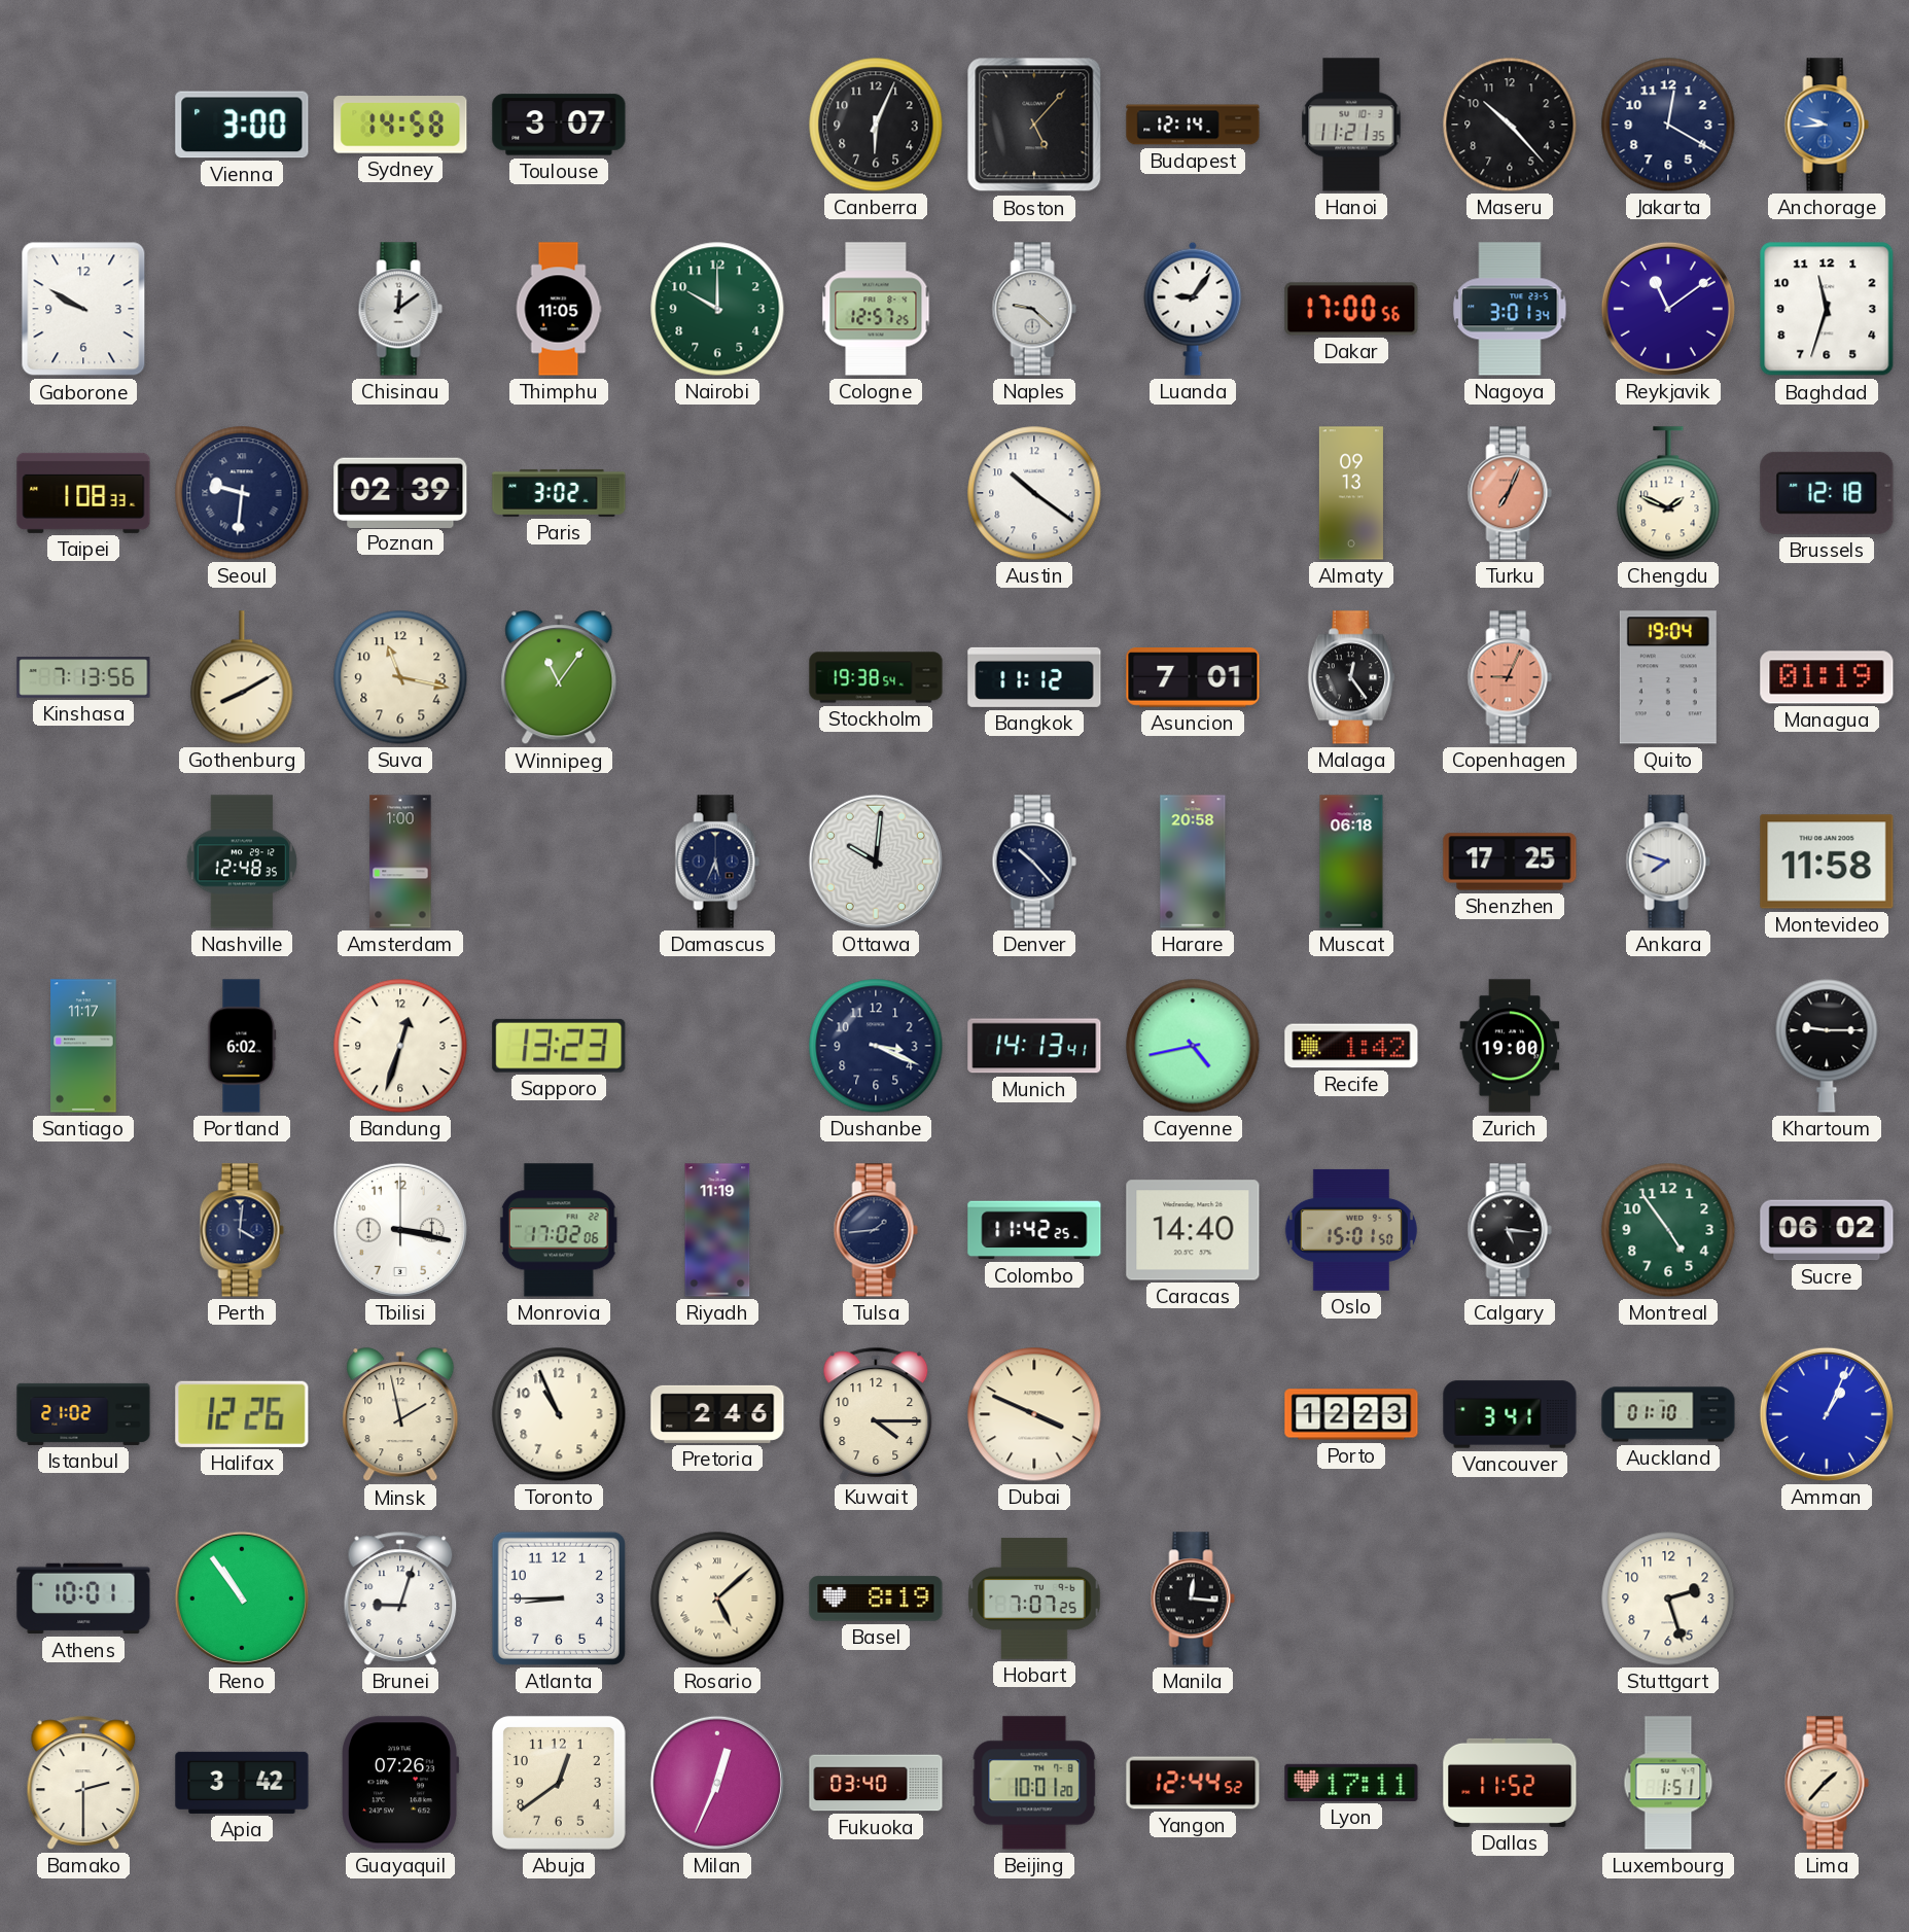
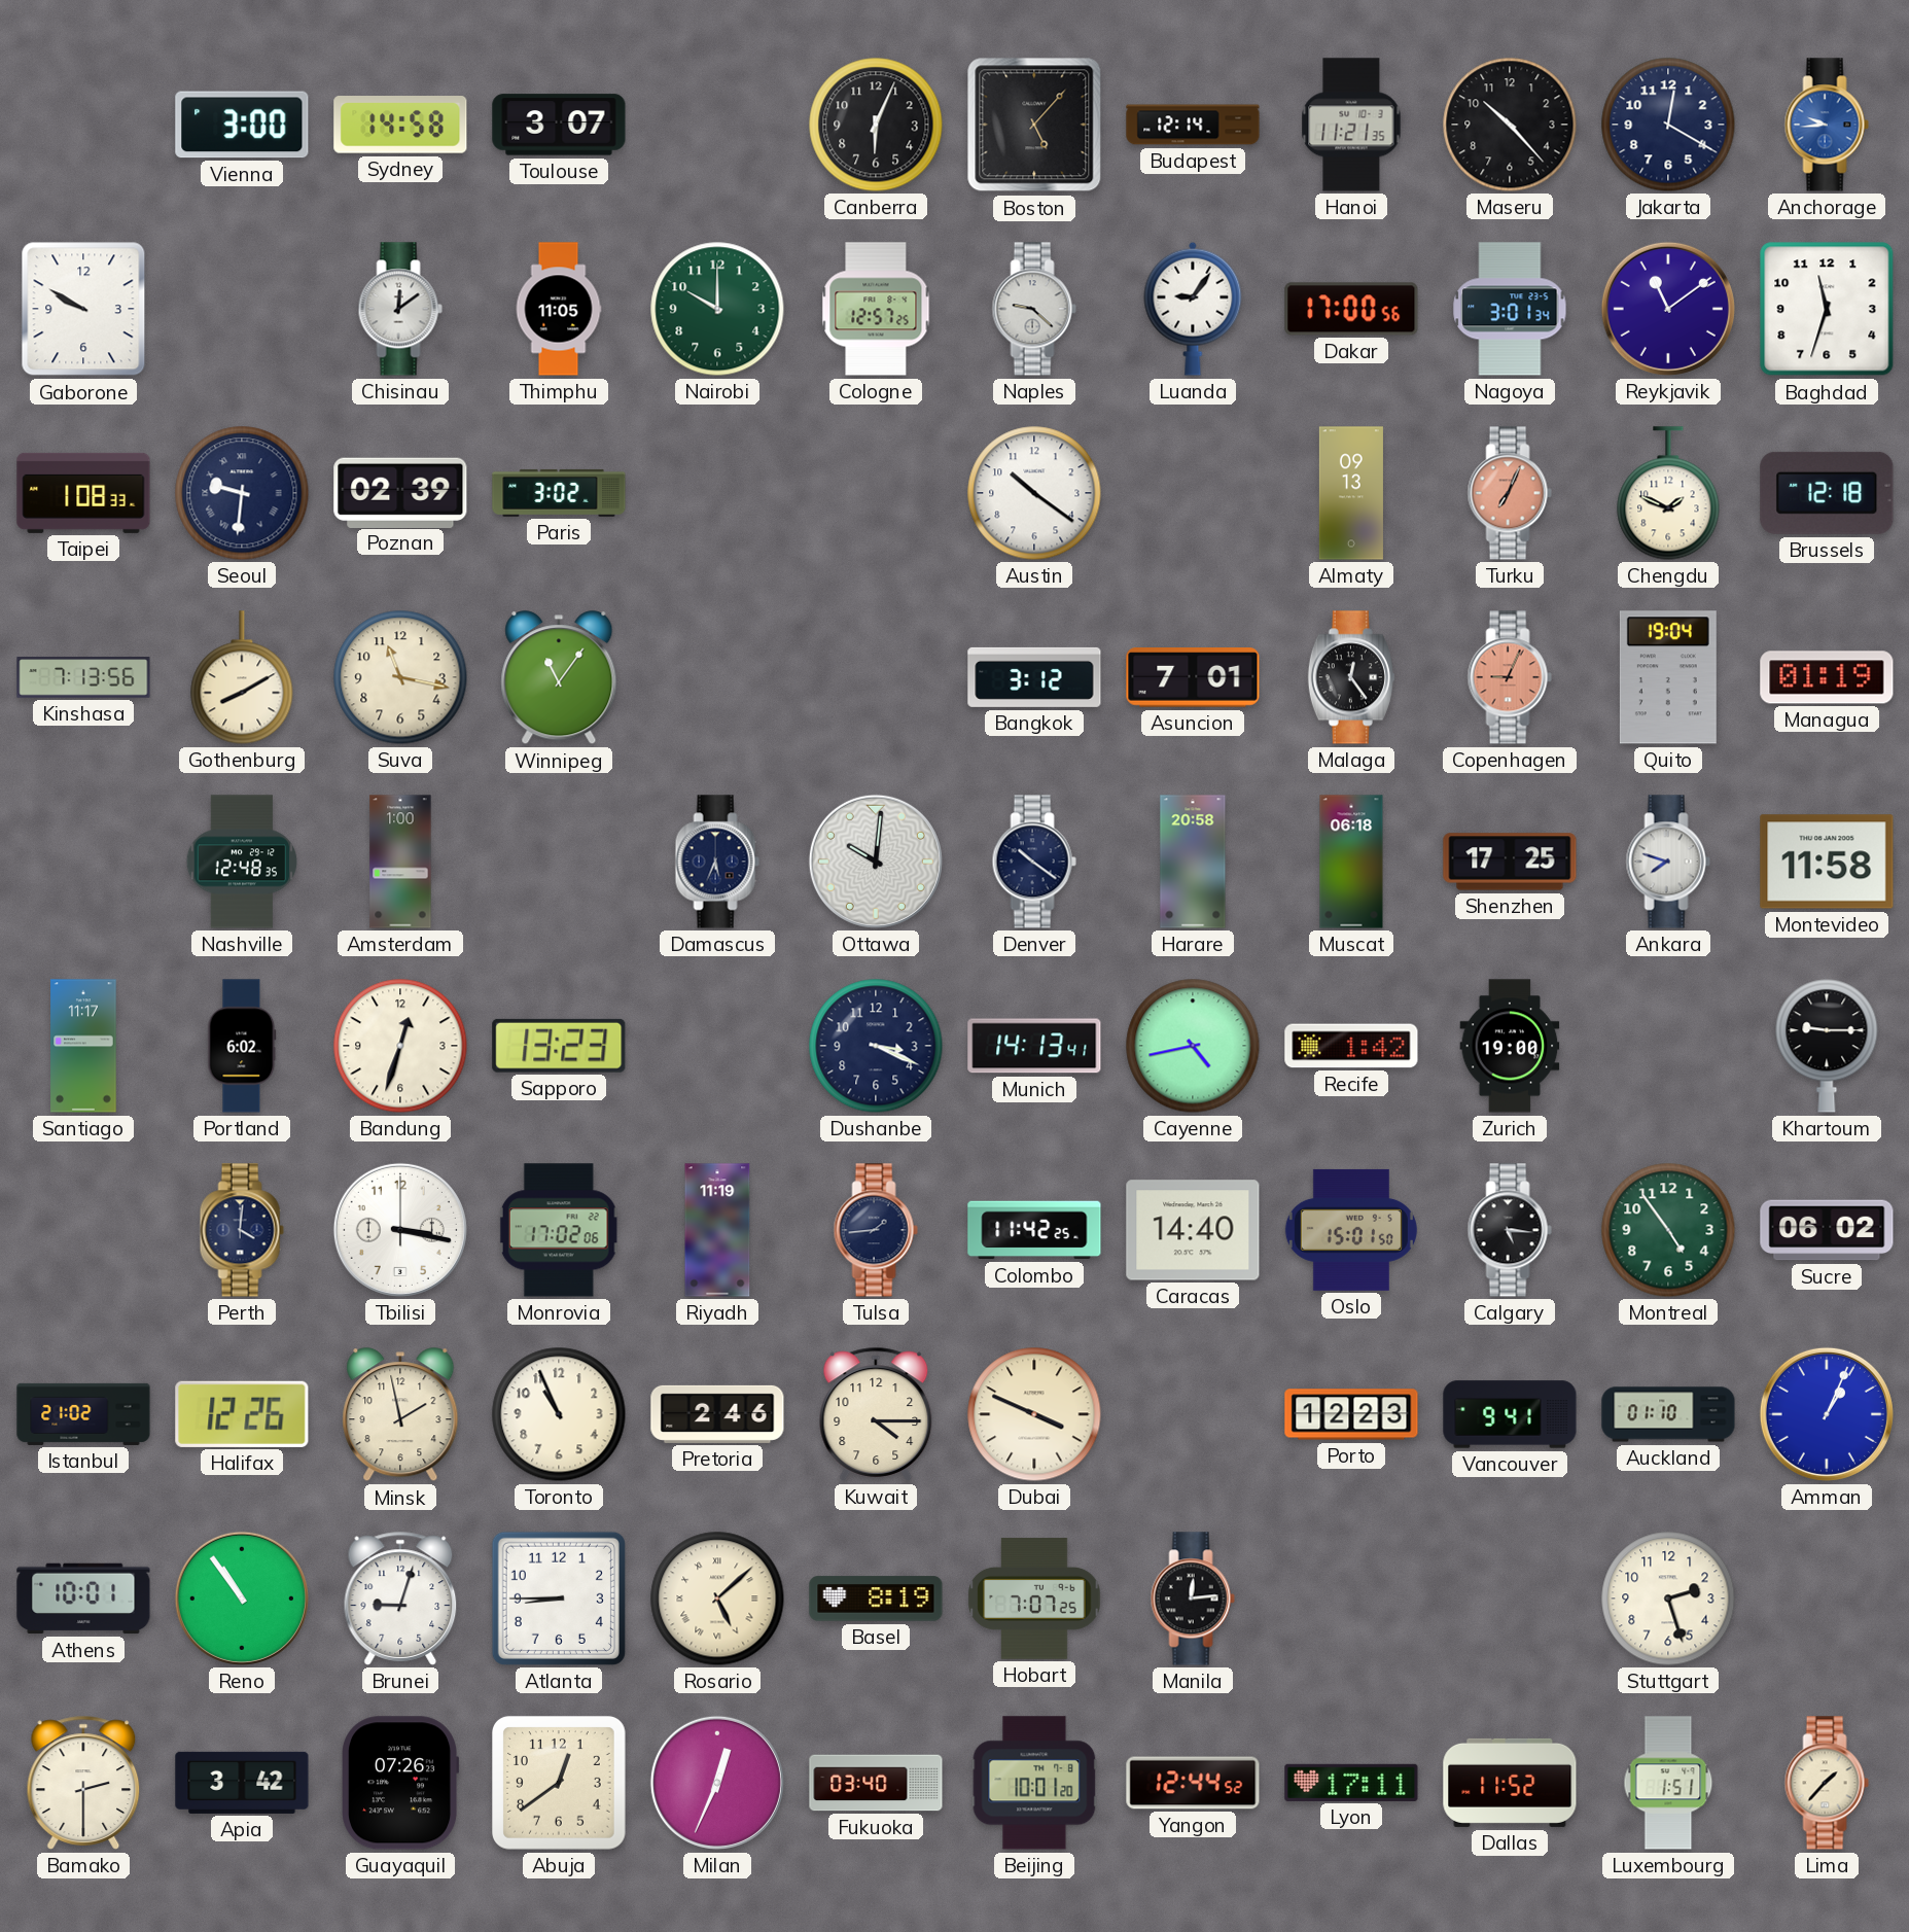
Stockholm: 19:38 -> none (876, 677)
Bangkok: 11:12 -> 3:12 (1034, 677)
Denver: 10:23 -> 10:21 (1034, 862)
Vancouver: 3:41 -> 9:41 (1510, 1414)
Manila: 12:16 -> 12:14 (1193, 1599)
